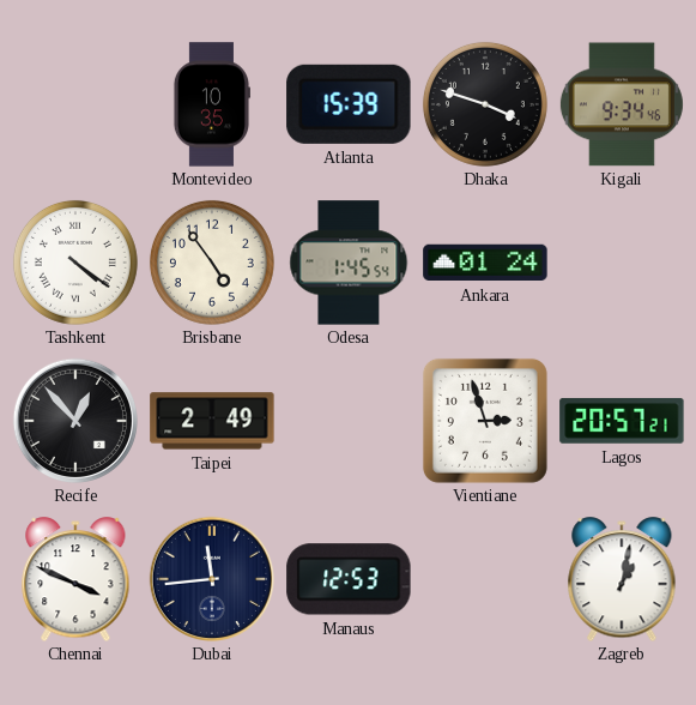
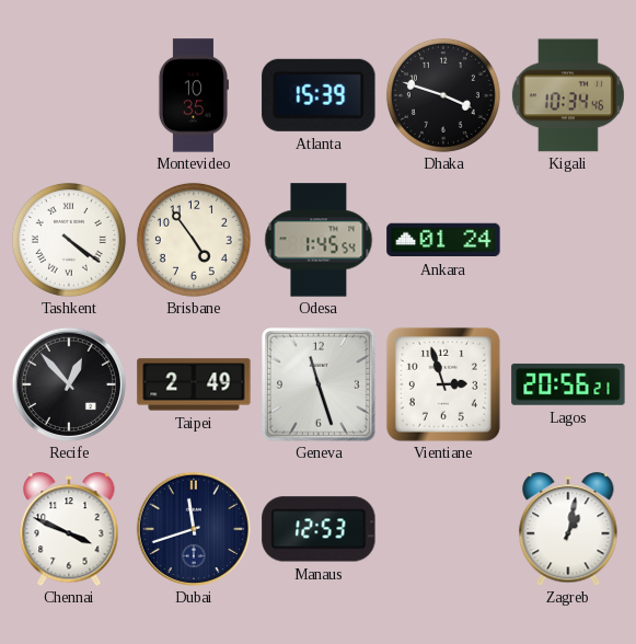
Kigali: 9:34 -> 10:34 (568, 95)
Geneva: none -> 11:27 (320, 386)
Lagos: 20:57 -> 20:56 (568, 384)
Dubai: 11:44 -> 11:42 (193, 528)
